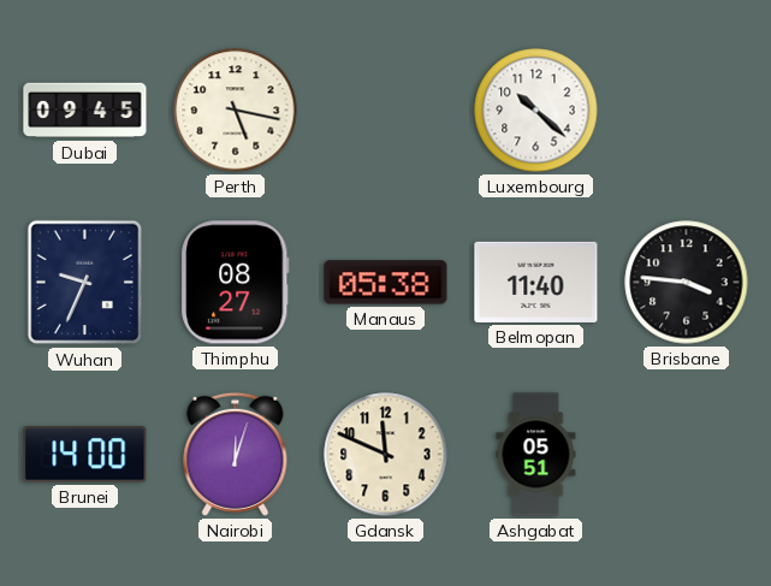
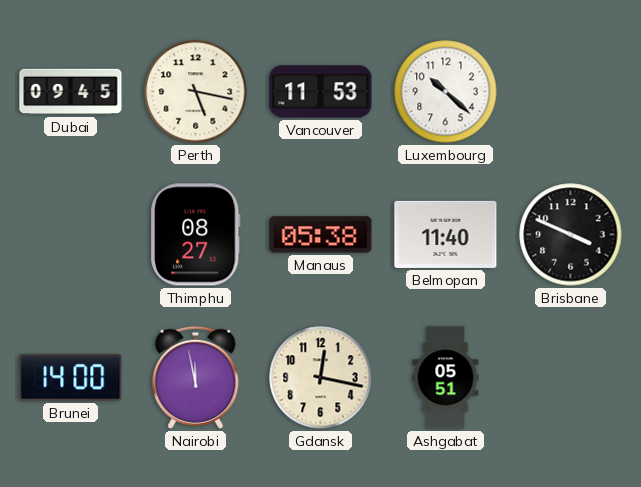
Vancouver: none -> 11:53 (321, 92)
Wuhan: 9:34 -> none (85, 283)
Brisbane: 3:46 -> 3:49 (571, 235)
Nairobi: 12:03 -> 11:58 (196, 377)
Gdansk: 11:49 -> 12:17 (321, 378)
